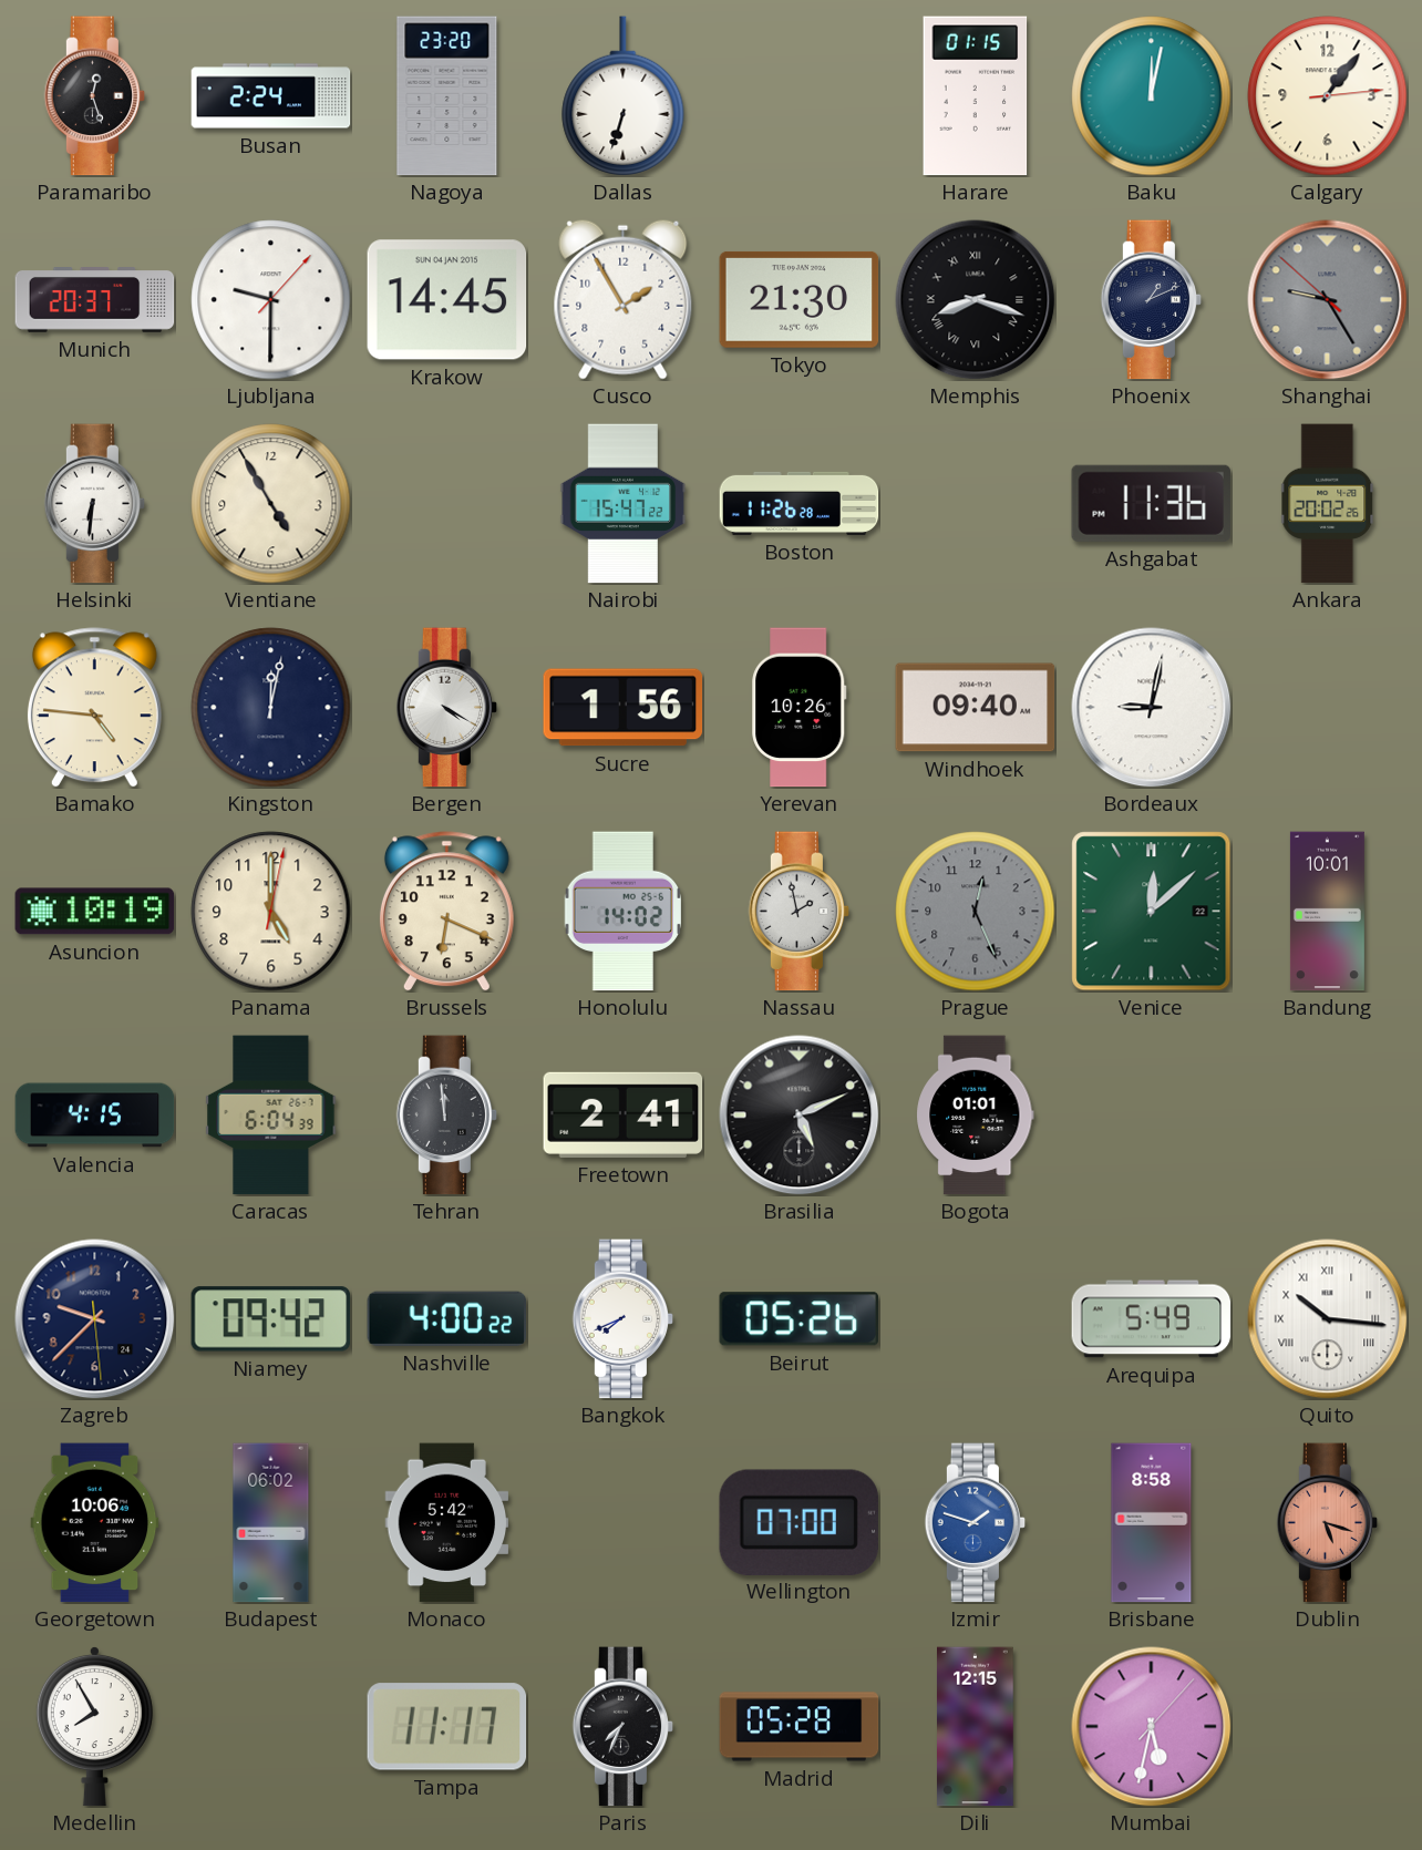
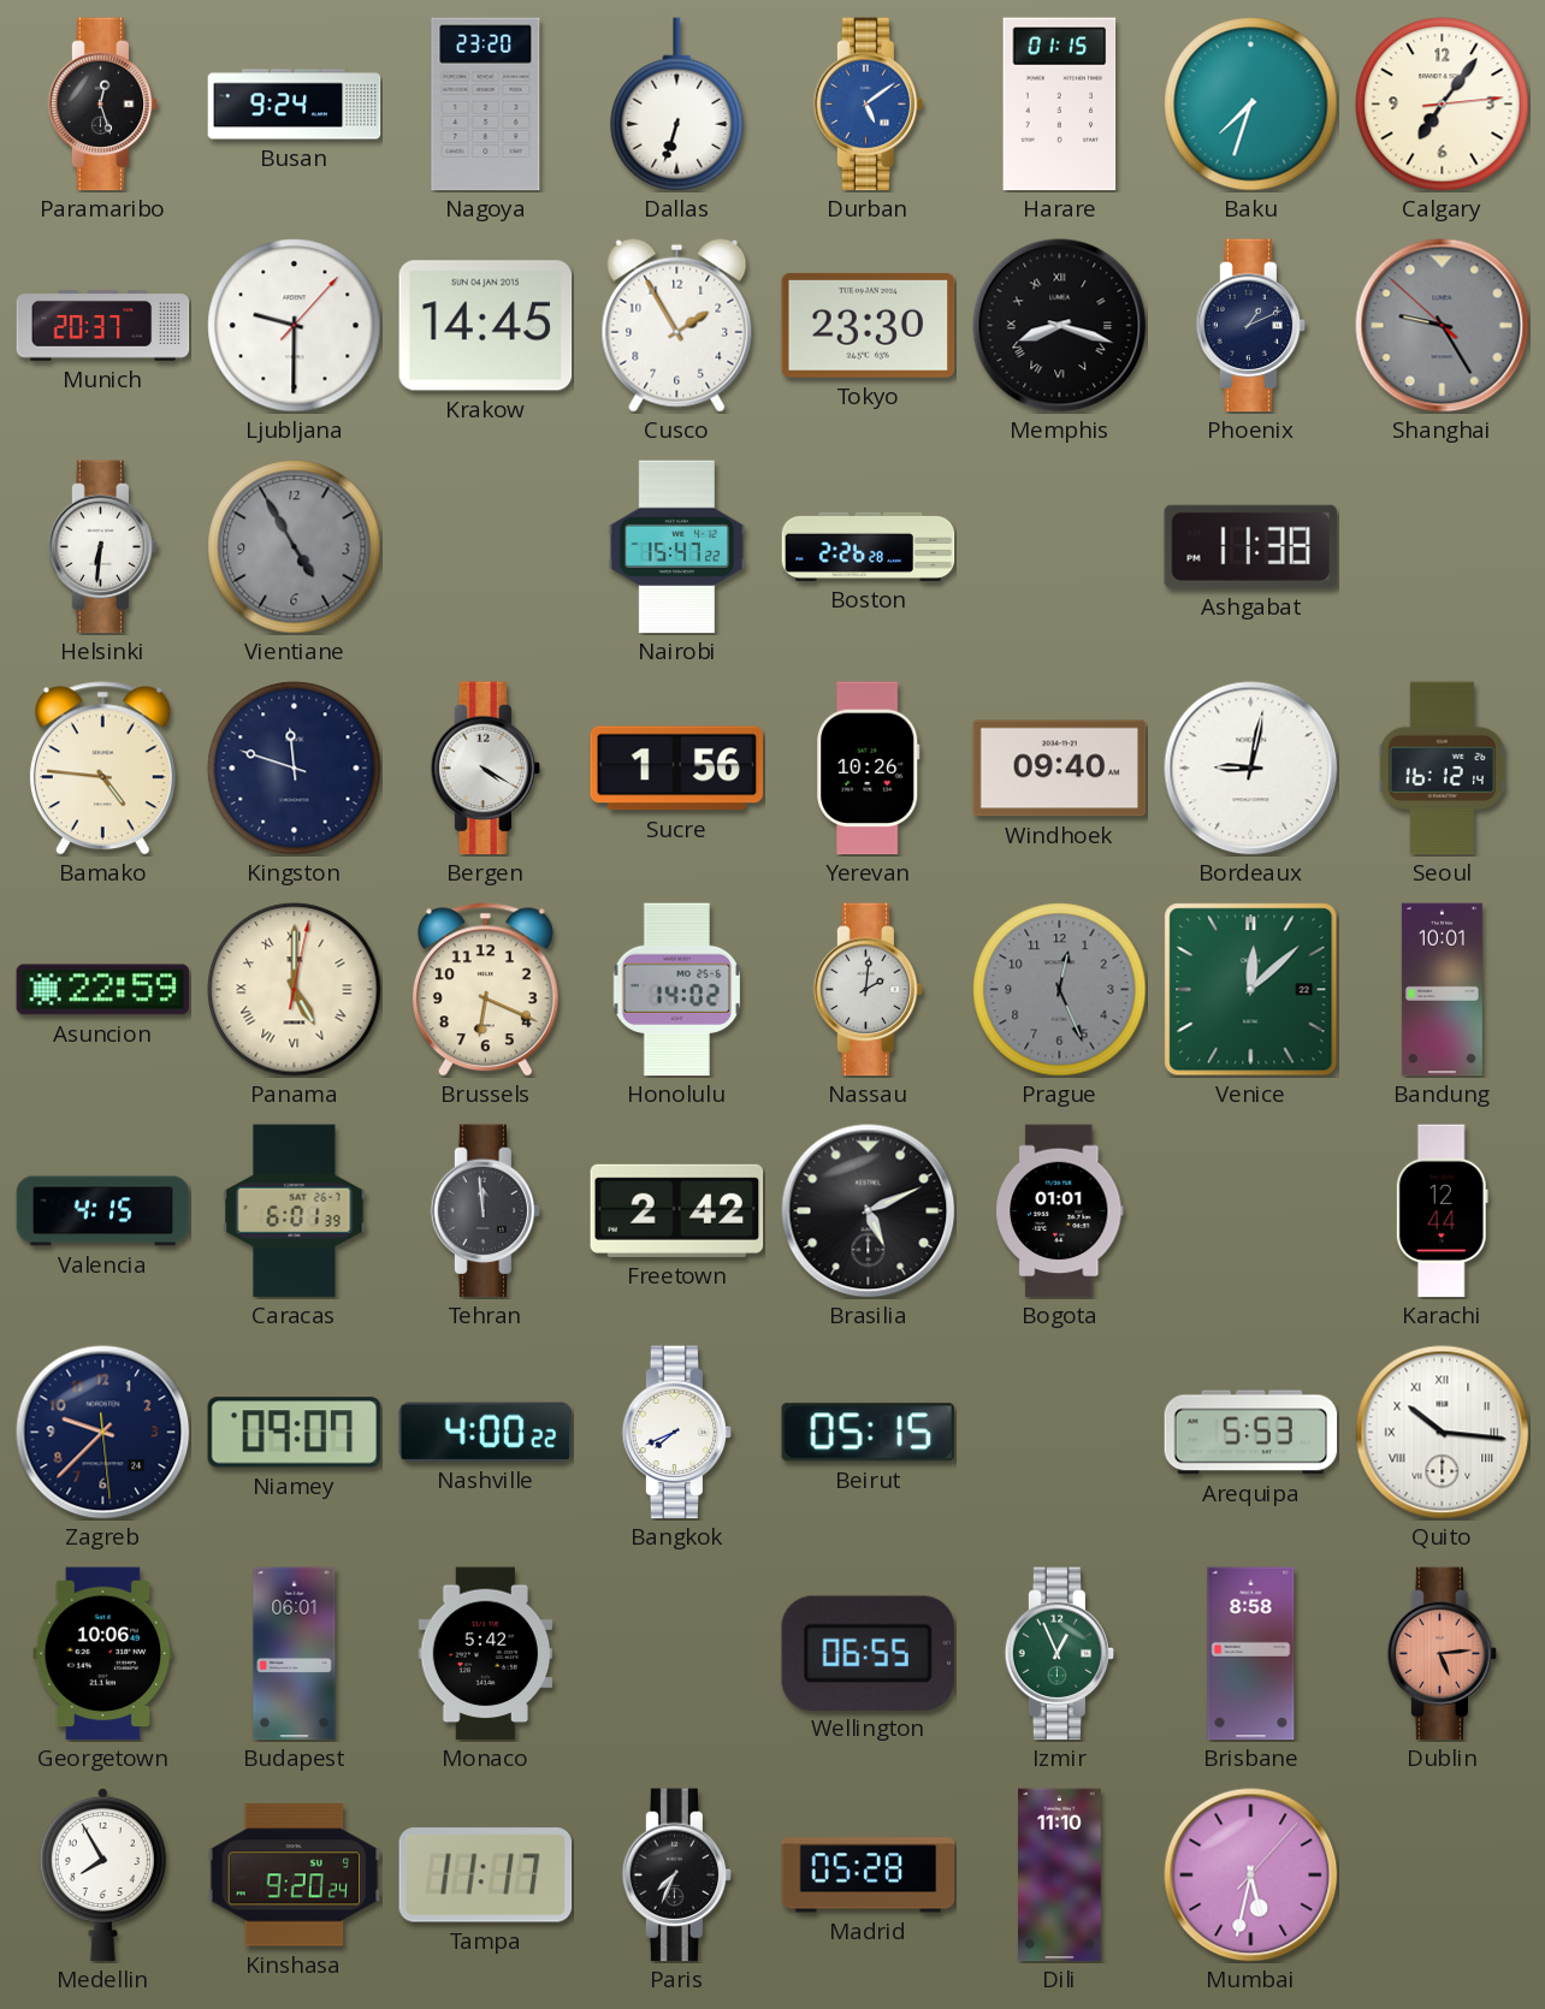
Busan: 2:24 -> 9:24 (295, 105)
Durban: none -> 5:09 (869, 105)
Baku: 12:02 -> 7:33 (1251, 105)
Calgary: 1:06 -> 7:06 (1443, 105)
Tokyo: 21:30 -> 23:30 (869, 325)
Vientiane dial: cream -> grey (295, 547)
Boston: 11:26 -> 2:26 (869, 546)
Ashgabat: 11:36 -> 11:38 (1250, 546)
Ankara: 20:02 -> none (1328, 504)
Kingston: 12:02 -> 11:48 (295, 769)
Seoul: none -> 16:12 (1442, 769)
Asuncion: 10:19 -> 22:59 (103, 990)
Panama numerals: Arabic -> Roman (295, 990)
Nassau: 1:58 -> 2:01 (869, 990)
Caracas: 6:04 -> 6:01 (295, 1211)
Freetown: 2:41 -> 2:42 (677, 1210)
Karachi: none -> 12:44 (1442, 1211)
Niamey: 09:42 -> 09:07 (295, 1433)
Beirut: 05:26 -> 05:15 (868, 1433)
Arequipa: 5:49 -> 5:53 (1251, 1433)
Budapest: 06:02 -> 06:01 (295, 1654)
Wellington: 07:00 -> 06:55 (868, 1653)
Izmir: 1:48 -> 12:56 (1060, 1654)
Izmir dial: blue -> green (1060, 1654)
Dublin: 5:18 -> 5:14 (1443, 1654)
Kinshasa: none -> 9:20 (295, 1875)
Dili: 12:15 -> 11:10 (1060, 1875)
